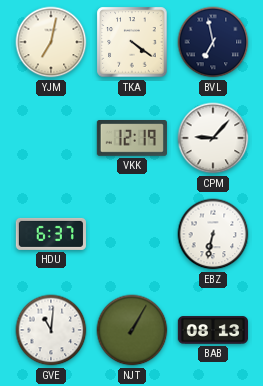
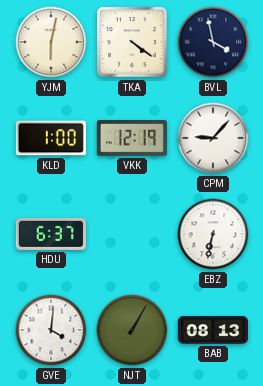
YJM: 7:02 -> 6:02 (51, 42)
BVL: 6:58 -> 3:58 (213, 42)
KLD: none -> 1:00 (51, 138)
GVE: 11:01 -> 4:01 (51, 330)
